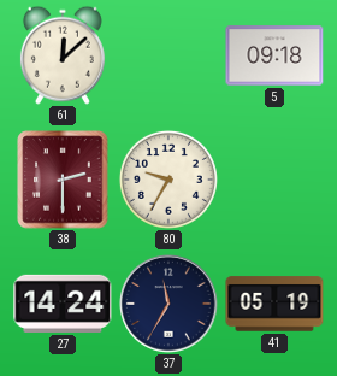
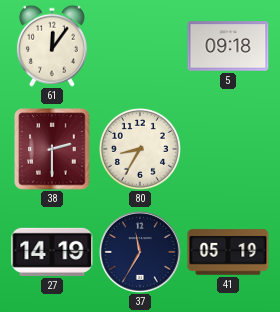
61: 12:08 -> 12:06 (52, 46)
80: 9:35 -> 8:35 (140, 149)
27: 14:24 -> 14:19 (52, 252)
